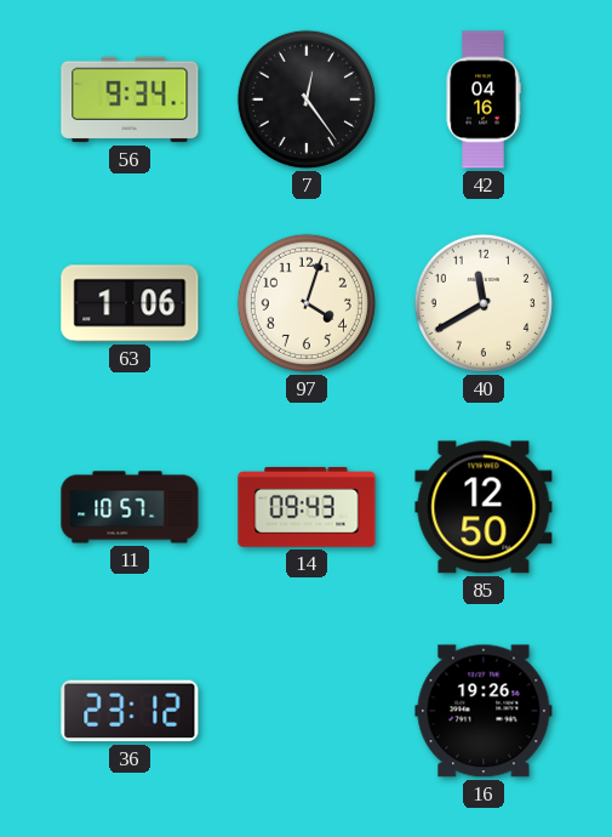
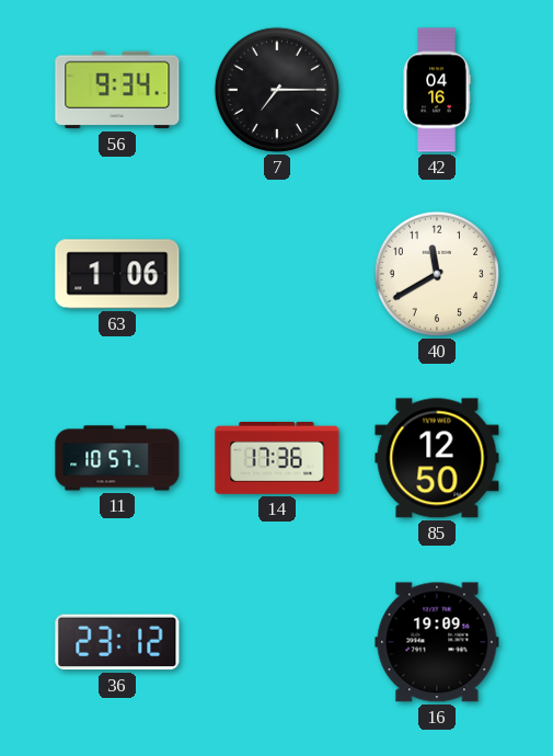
7: 12:24 -> 7:15 (277, 90)
97: 4:03 -> none (307, 303)
14: 09:43 -> 17:36 (277, 458)
16: 19:26 -> 19:09 (437, 642)
